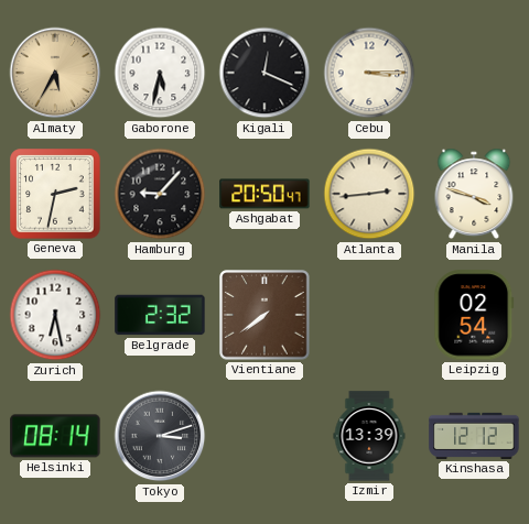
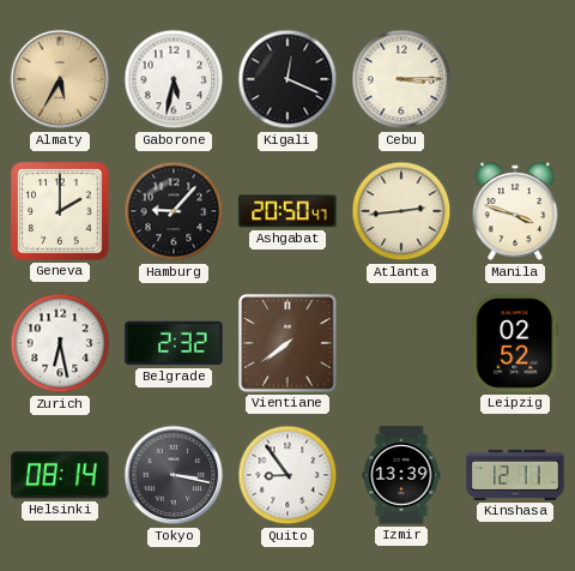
Geneva: 2:32 -> 2:00 (60, 211)
Leipzig: 02:54 -> 02:52 (515, 343)
Tokyo: 3:12 -> 3:17 (174, 475)
Quito: none -> 8:54 (287, 475)
Kinshasa: 12:12 -> 12:11 (515, 475)
